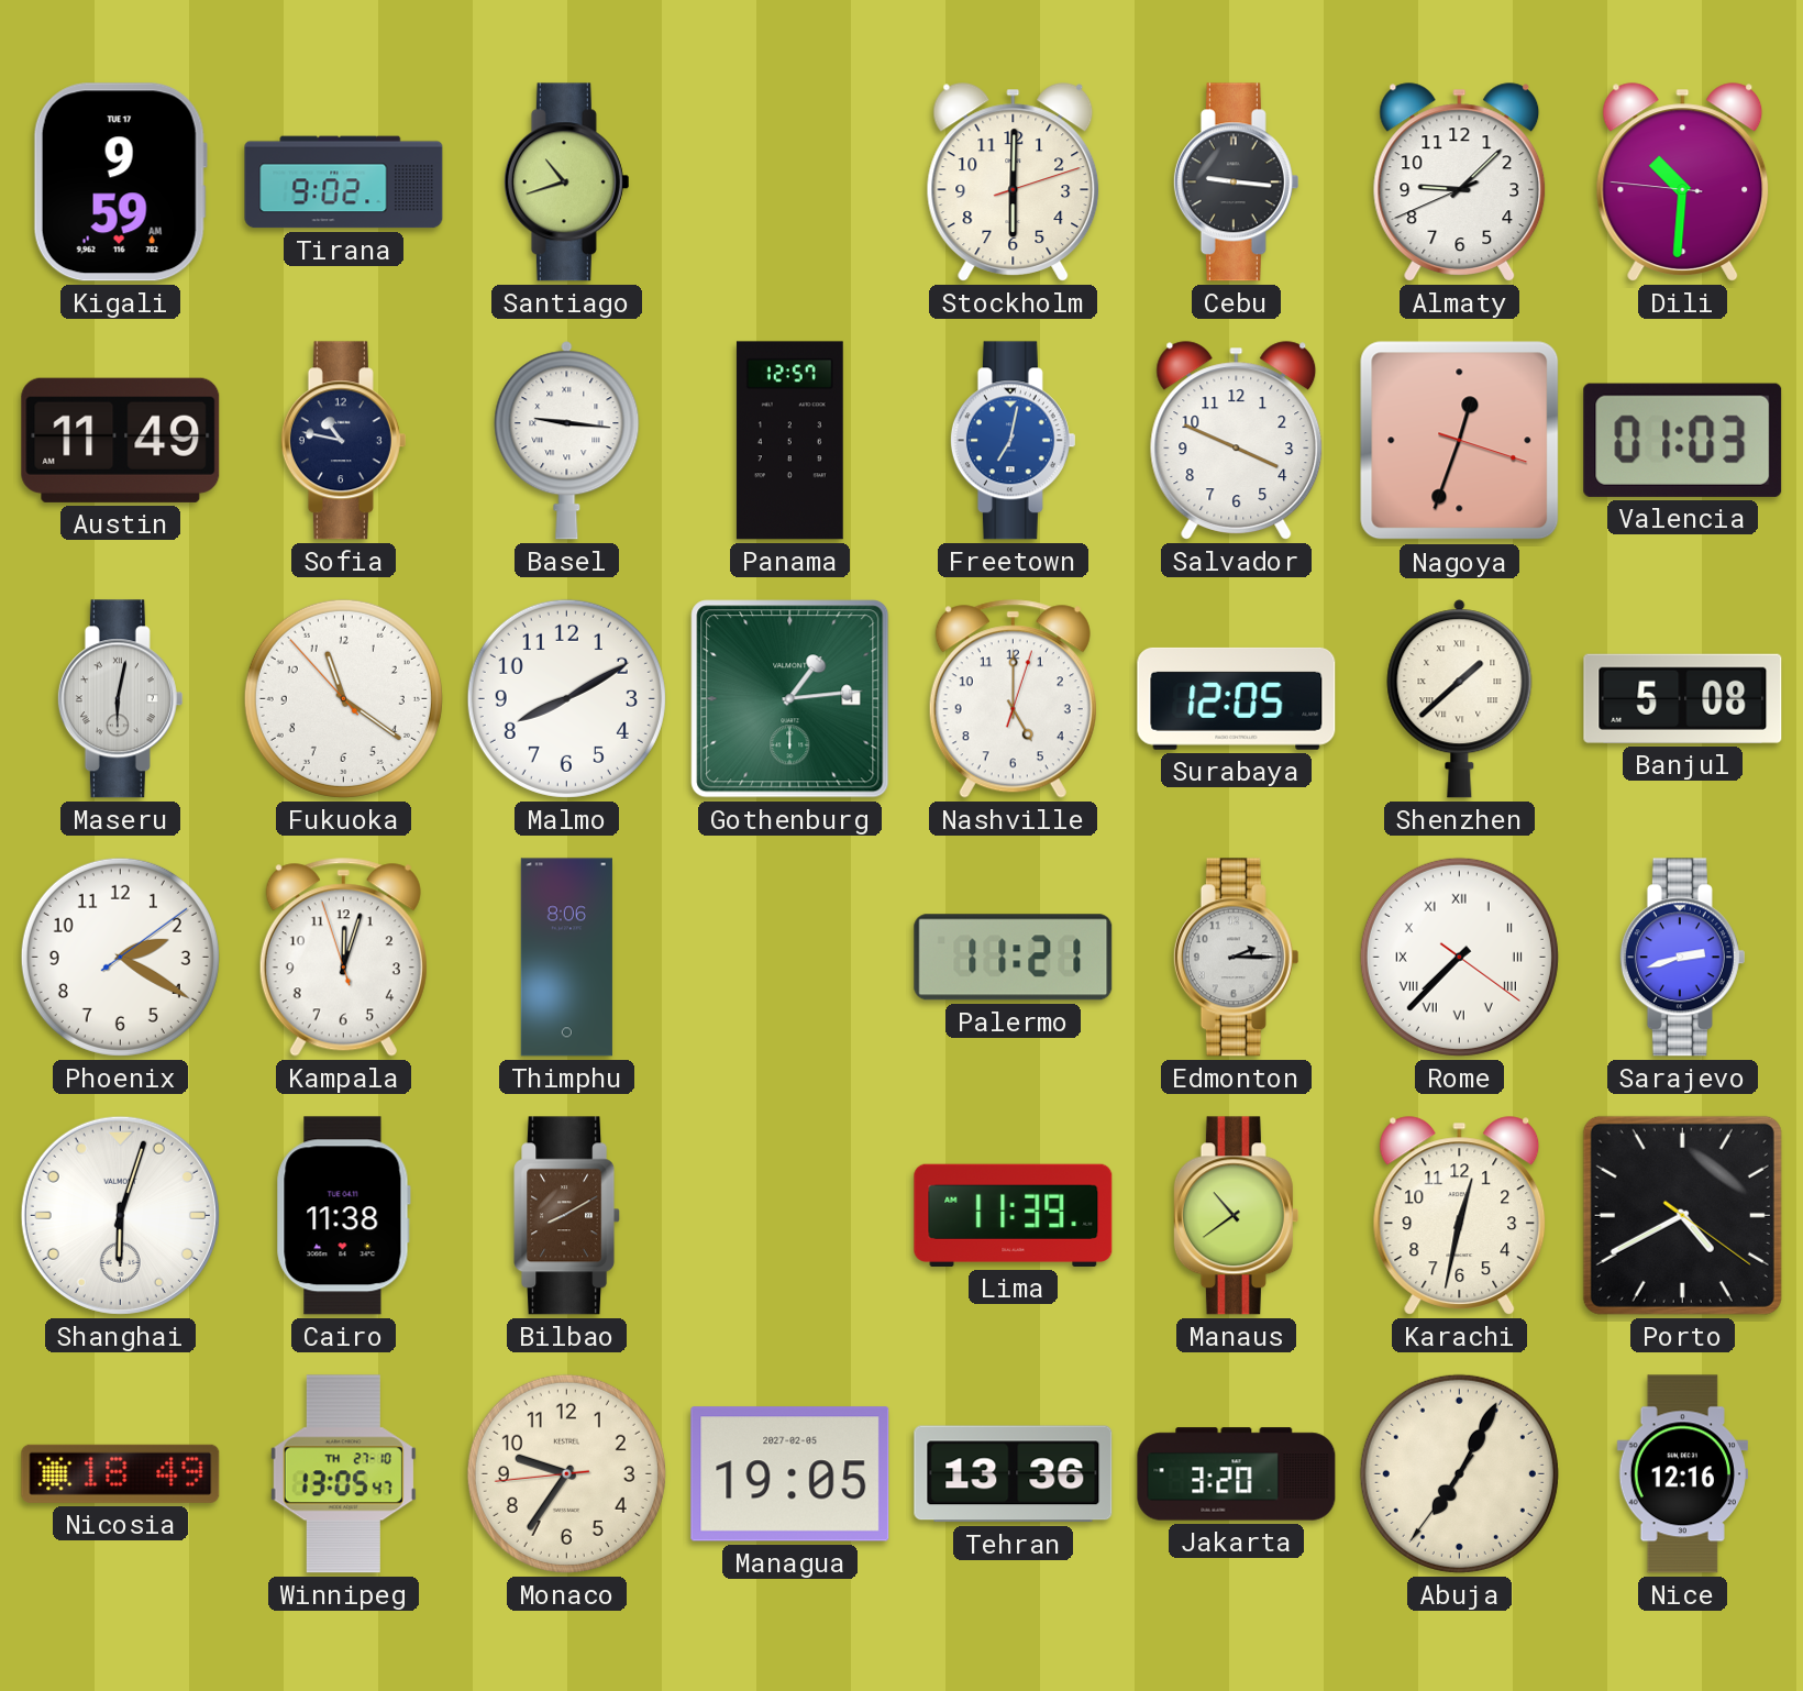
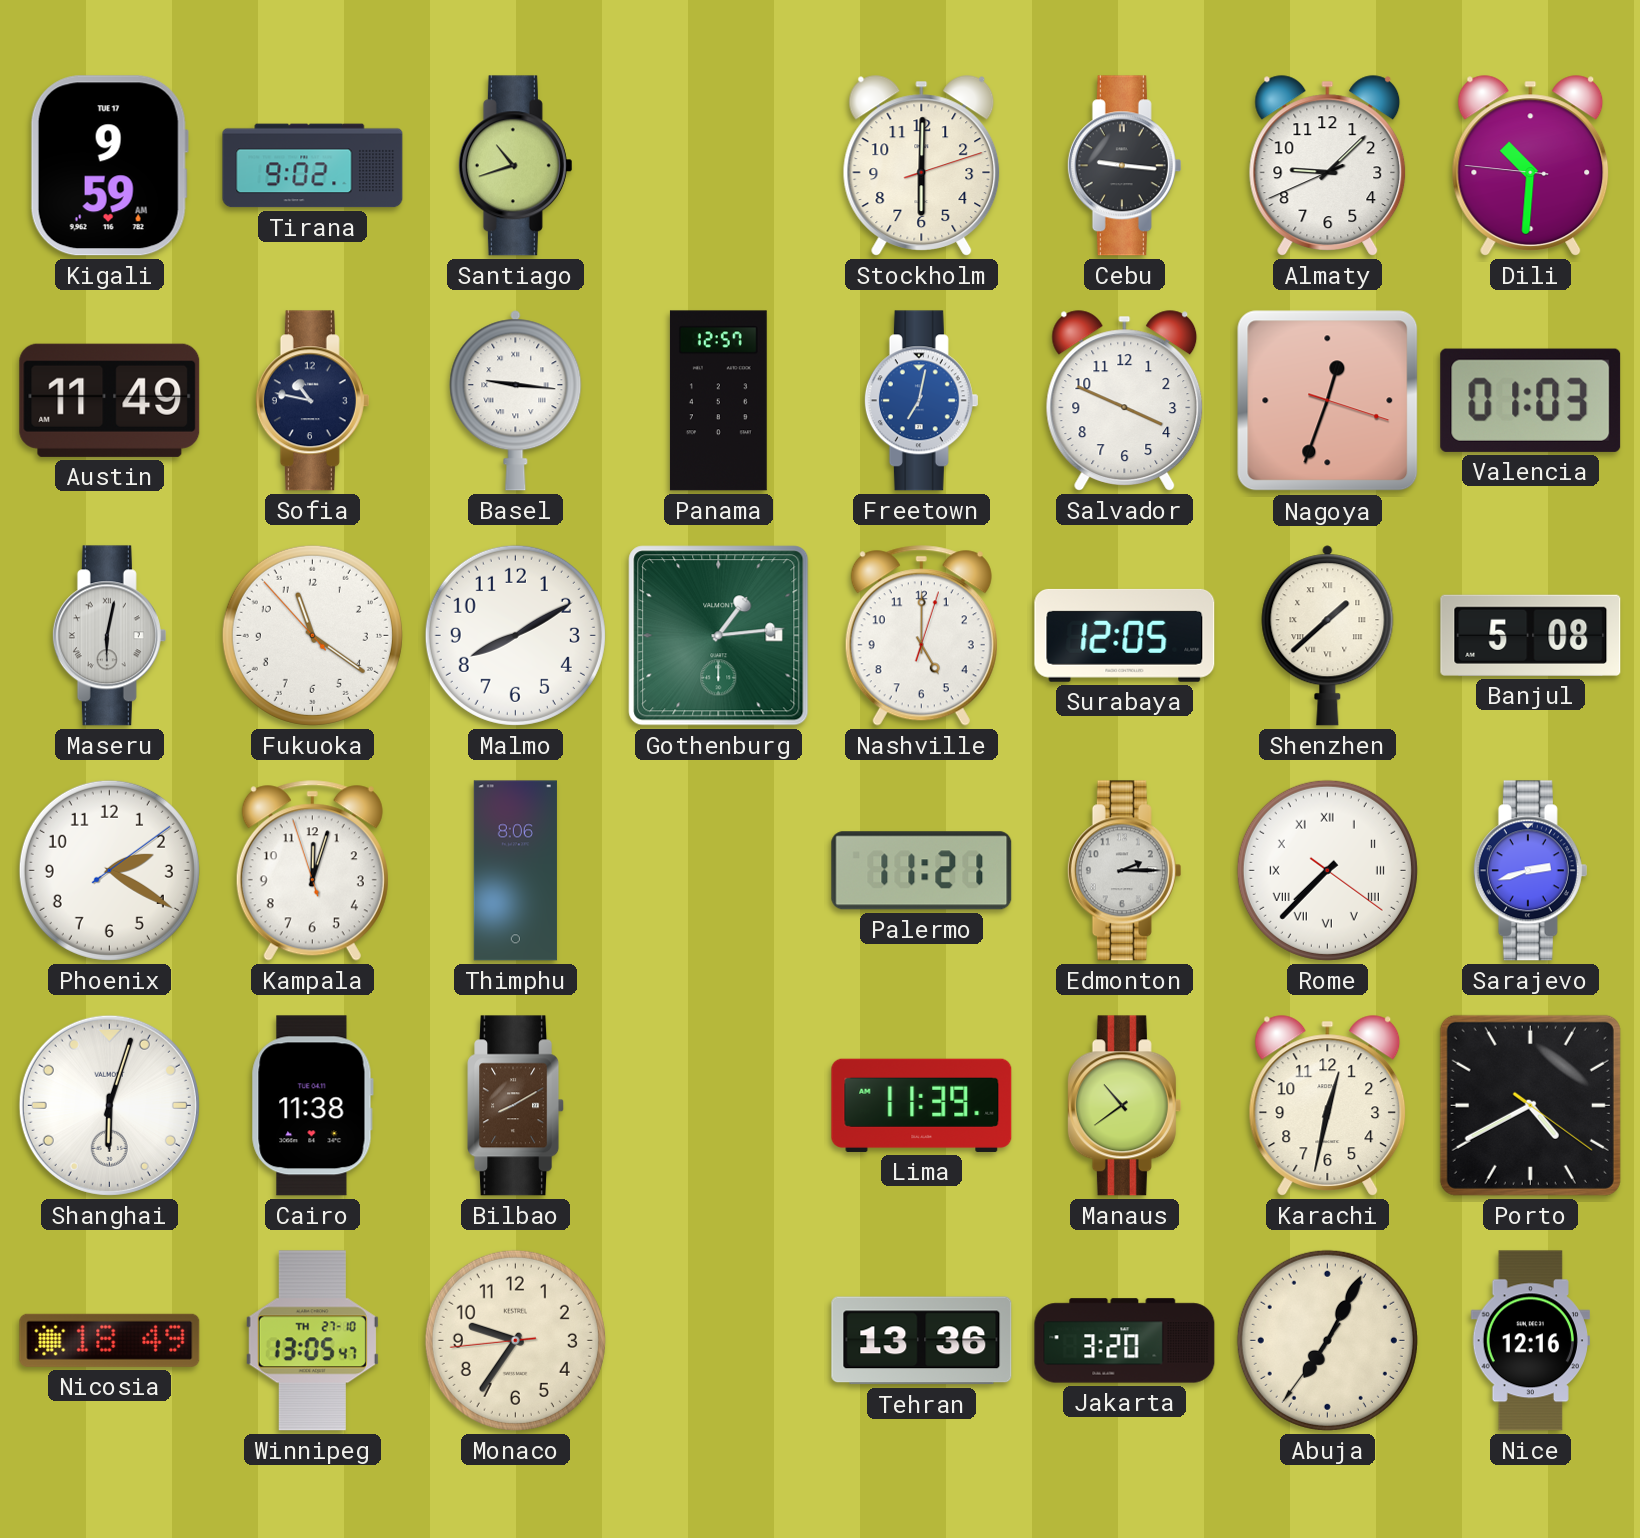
Managua: 19:05 -> none (790, 1474)
